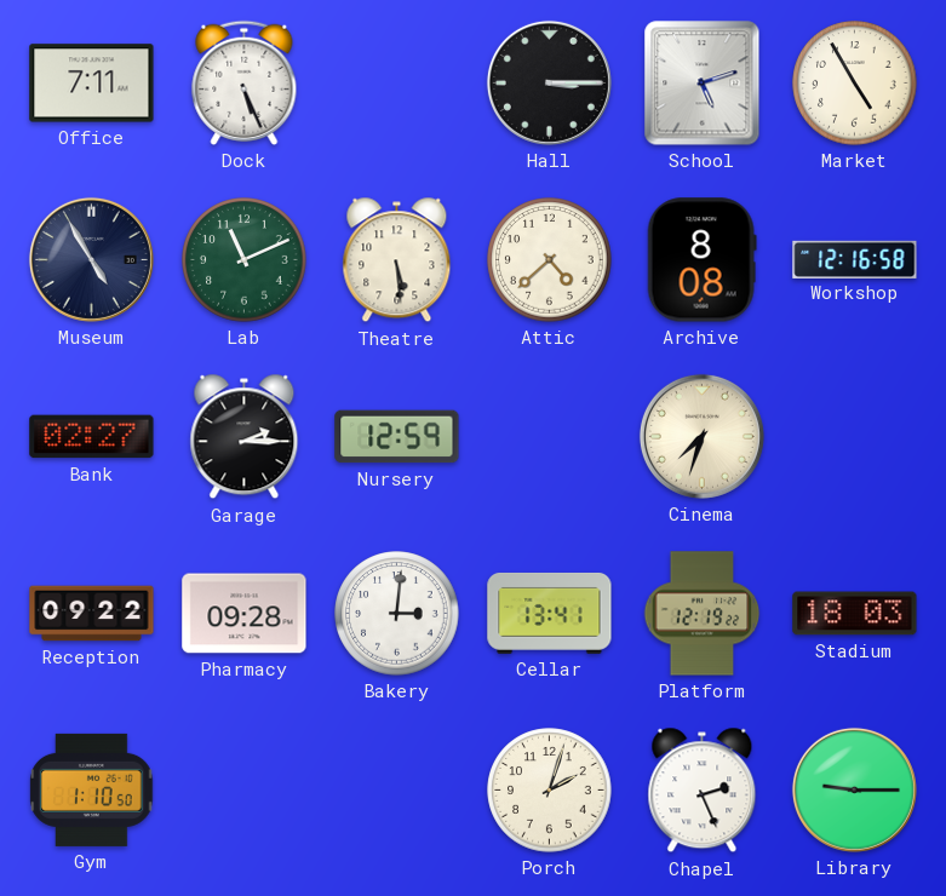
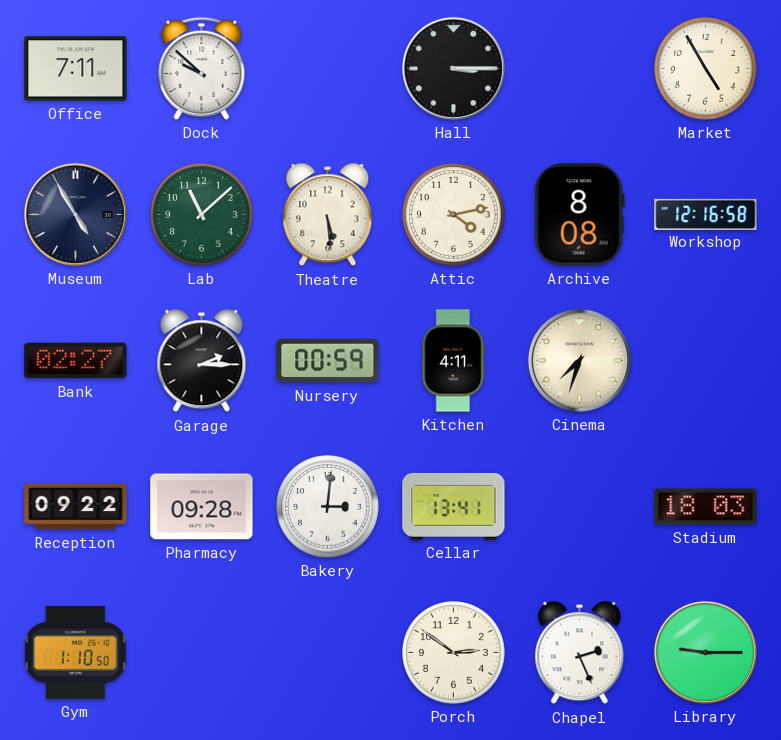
Dock: 5:26 -> 9:52 (202, 68)
School: 5:12 -> none (703, 84)
Lab: 11:11 -> 11:08 (202, 215)
Attic: 4:38 -> 4:13 (454, 215)
Nursery: 12:59 -> 00:59 (328, 361)
Kitchen: none -> 4:11 (454, 361)
Platform: 12:19 -> none (703, 614)
Porch: 2:03 -> 2:51 (454, 653)
